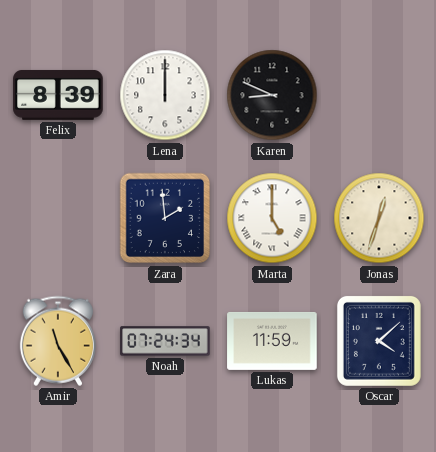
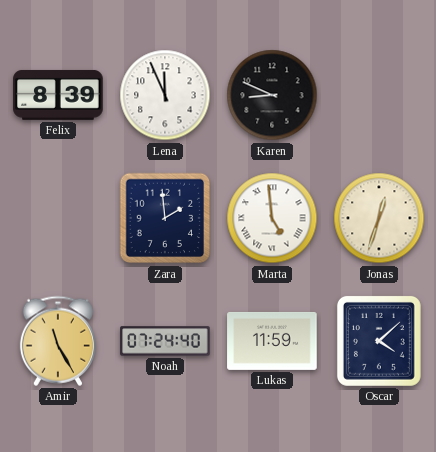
Lena: 12:00 -> 11:56 (165, 95)
Marta: 5:00 -> 4:59 (272, 218)
Noah: 07:24:34 -> 07:24:40 (165, 341)
